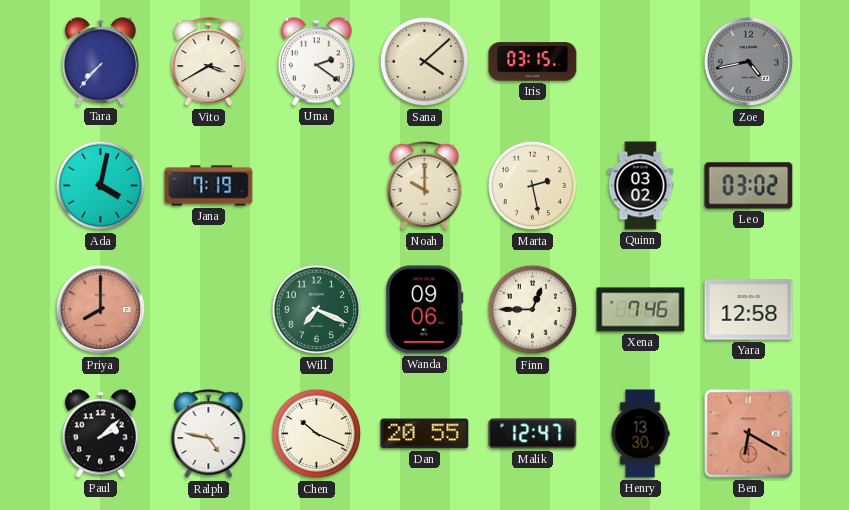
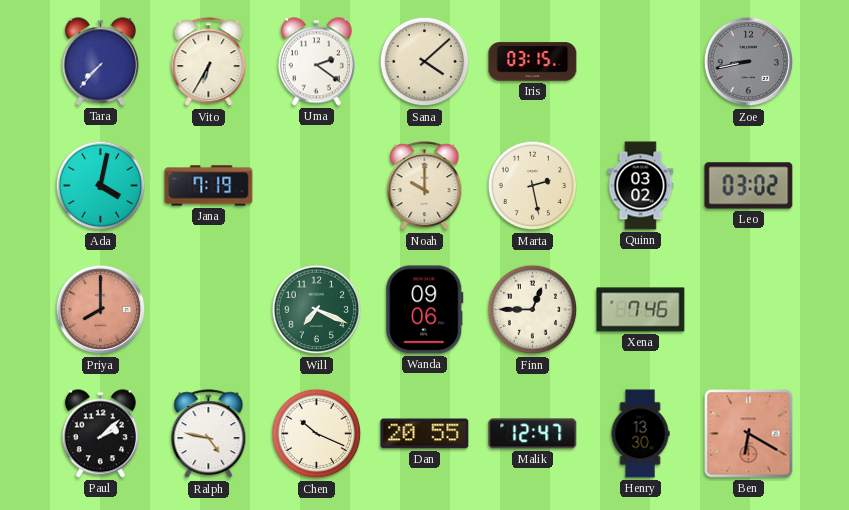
Vito: 3:40 -> 6:35 (209, 62)
Zoe: 4:43 -> 8:43 (749, 62)
Yara: 12:58 -> none (749, 310)
